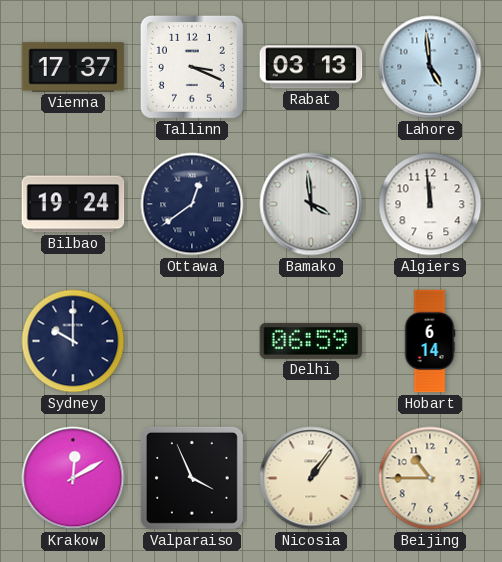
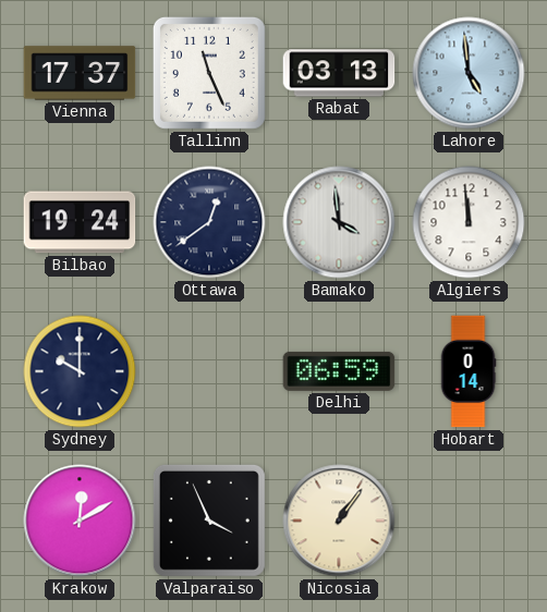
Tallinn: 3:19 -> 11:26 (209, 73)
Hobart: 6:14 -> 0:14 (469, 371)
Beijing: 10:45 -> none (430, 478)
